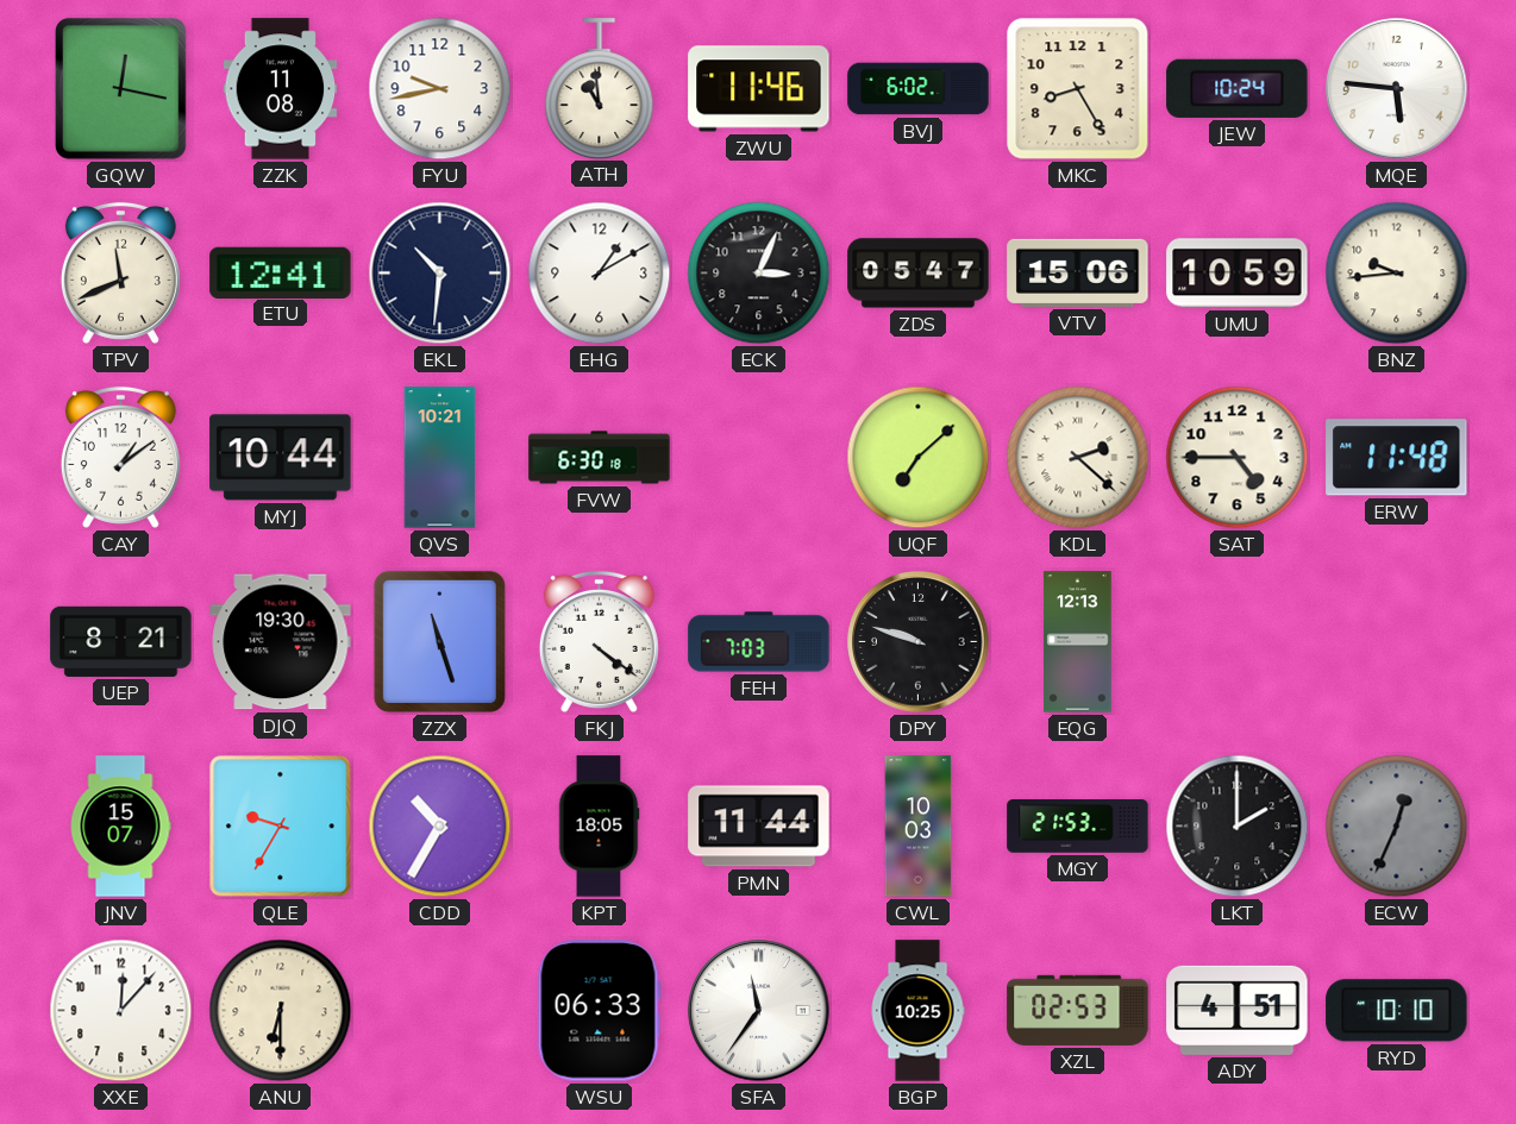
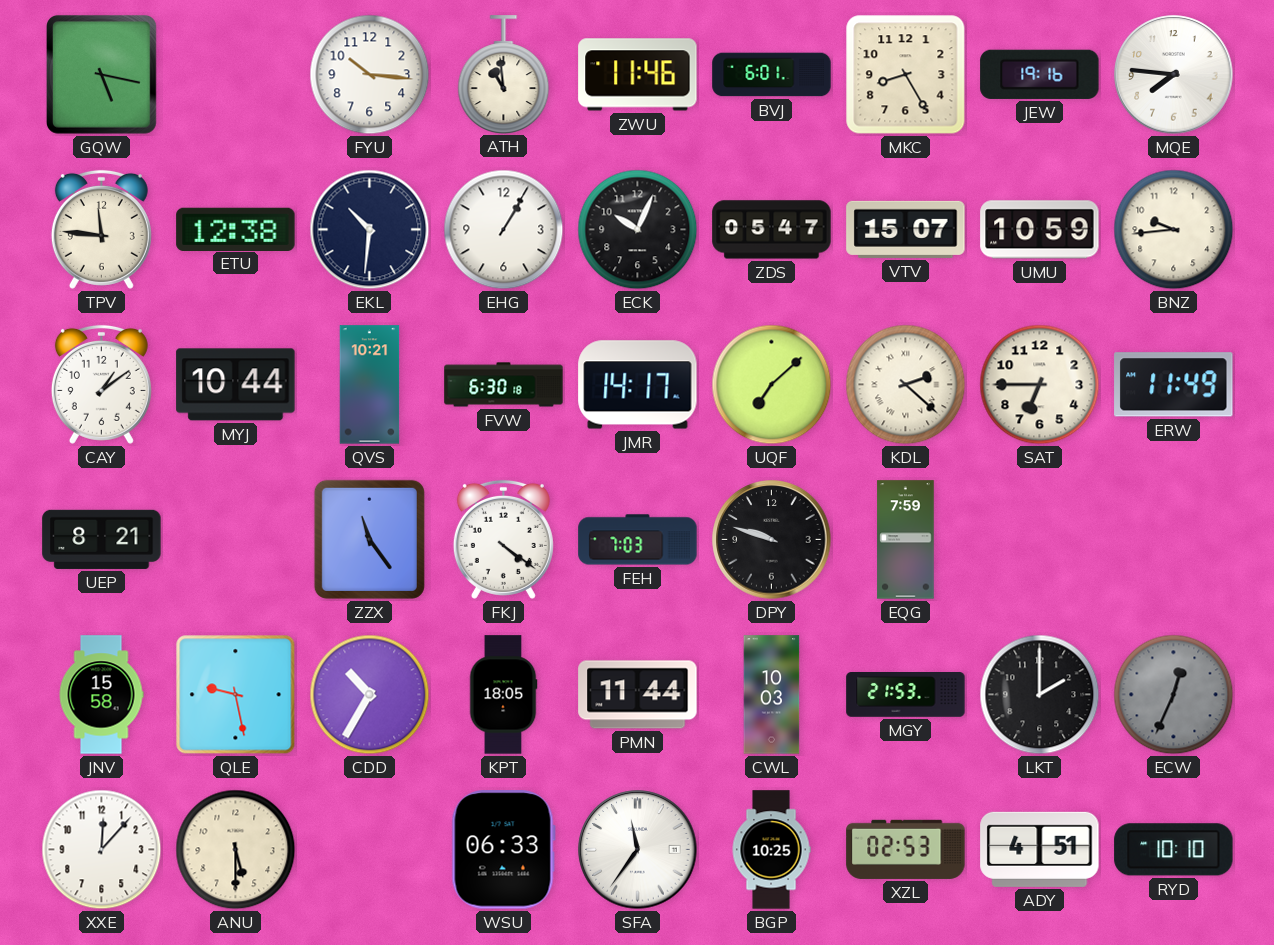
GQW: 12:17 -> 5:17 (101, 75)
ZZK: 11:08 -> none (281, 89)
FYU: 9:43 -> 10:16 (370, 75)
BVJ: 6:02 -> 6:01 (772, 75)
JEW: 10:24 -> 19:16 (1040, 74)
MQE: 5:46 -> 7:46 (1174, 75)
TPV: 11:41 -> 11:46 (101, 229)
ETU: 12:41 -> 12:38 (236, 229)
EHG: 1:10 -> 1:05 (504, 230)
ECK: 3:04 -> 10:04 (638, 230)
VTV: 15:06 -> 15:07 (906, 229)
JMR: none -> 14:17 (638, 385)
SAT: 4:45 -> 6:45 (1040, 385)
ERW: 11:48 -> 11:49 (1174, 385)
DJQ: 19:30 -> none (281, 642)
ZZX: 11:27 -> 11:24 (369, 539)
EQG: 12:13 -> 7:59 (906, 540)
JNV: 15:07 -> 15:58 (101, 695)
QLE: 9:35 -> 9:28 (236, 695)
ANU: 6:30 -> 5:30 (236, 850)
